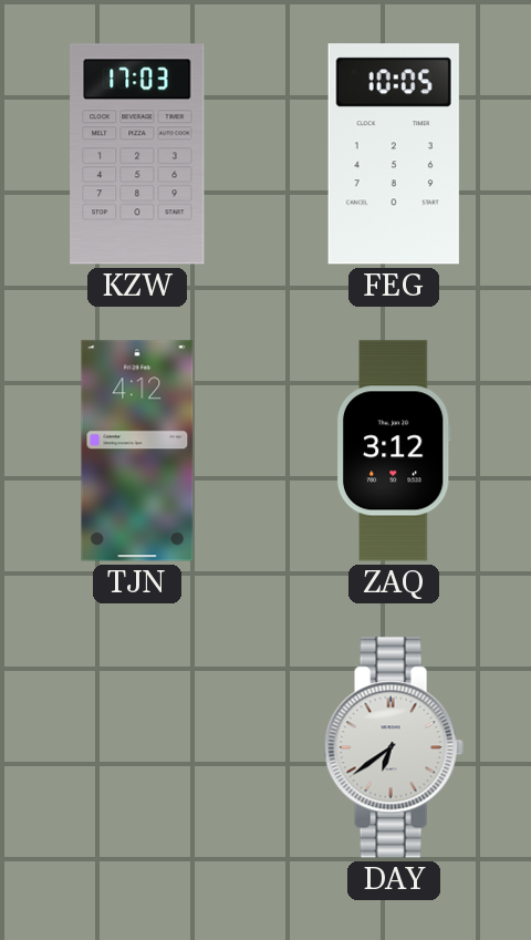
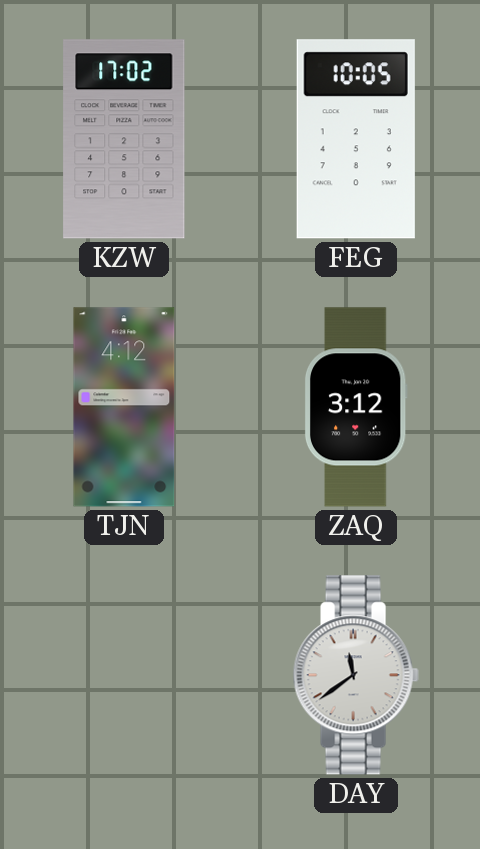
KZW: 17:03 -> 17:02 (124, 139)
DAY: 6:39 -> 11:39 (356, 675)
